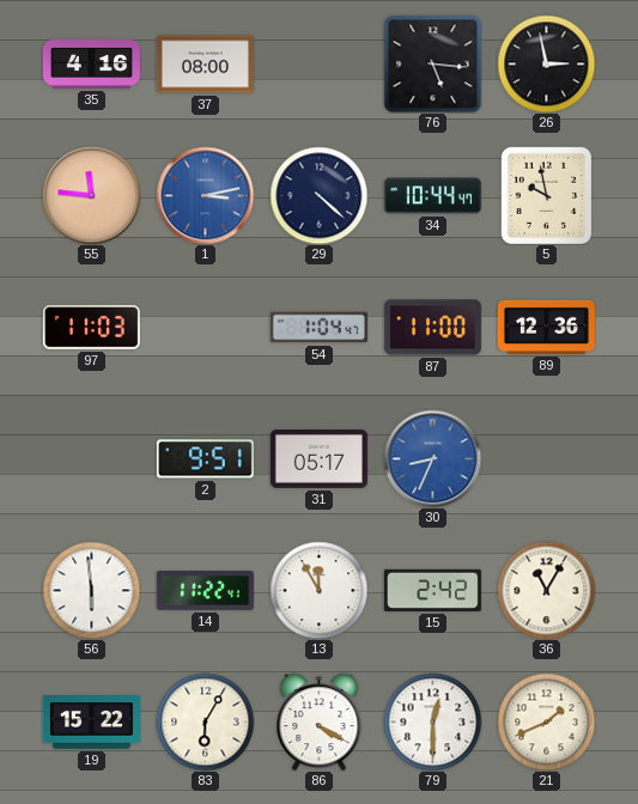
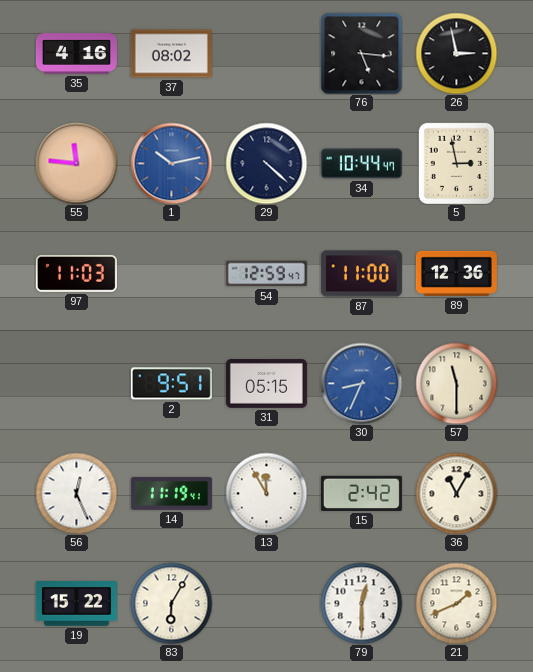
37: 08:00 -> 08:02 (171, 54)
1: 3:13 -> 10:13 (171, 163)
5: 9:58 -> 2:58 (456, 163)
54: 1:04 -> 12:59 (266, 274)
31: 05:17 -> 05:15 (266, 384)
57: none -> 11:30 (456, 383)
56: 5:59 -> 12:26 (76, 493)
14: 11:22 -> 11:19 (171, 493)
86: 4:20 -> none (320, 721)
